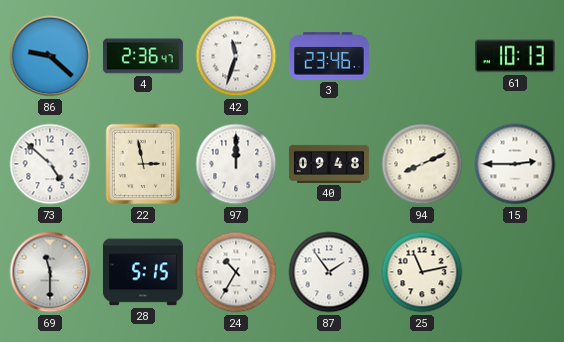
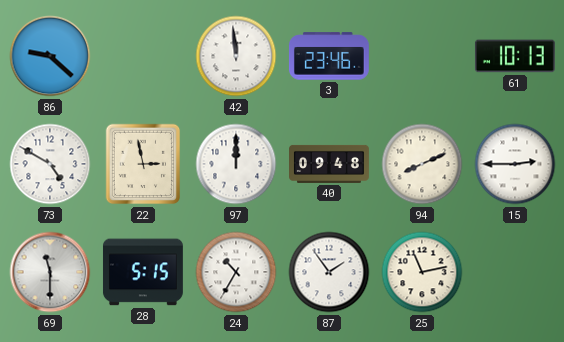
4: 2:36 -> none (143, 56)
42: 11:33 -> 11:59 (236, 56)
73: 4:52 -> 4:50 (50, 164)
